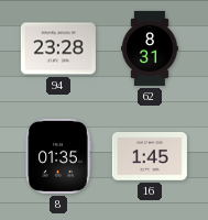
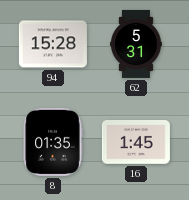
94: 23:28 -> 15:28 (53, 44)
62: 8:31 -> 5:31 (137, 44)
